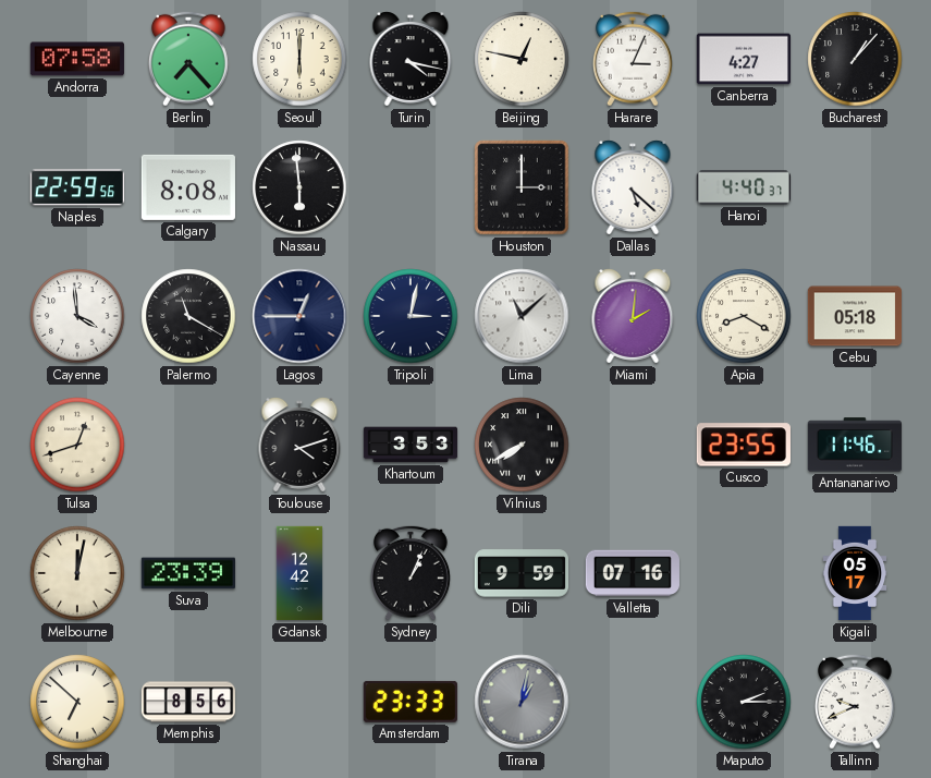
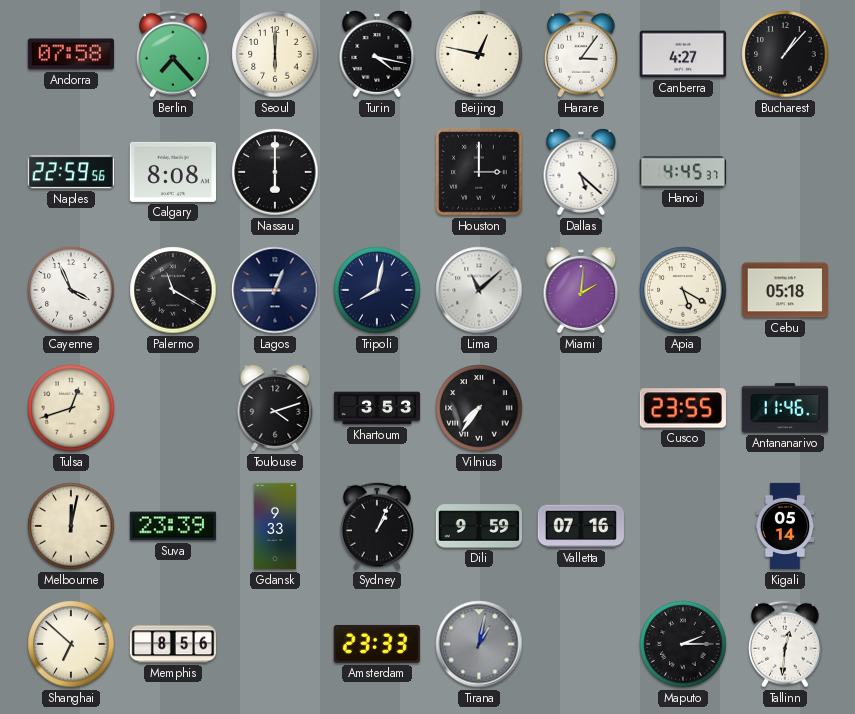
Harare: 3:04 -> 3:06 (581, 54)
Nassau: 5:59 -> 6:00 (275, 172)
Hanoi: 4:40 -> 4:45 (682, 172)
Cayenne: 3:59 -> 3:56 (71, 290)
Tripoli: 3:02 -> 8:02 (377, 290)
Apia: 8:20 -> 5:20 (683, 290)
Vilnius: 7:40 -> 7:36 (479, 408)
Gdansk: 12:42 -> 9:33 (275, 526)
Kigali: 05:17 -> 05:14 (785, 526)
Tallinn: 9:41 -> 12:31 (785, 644)
